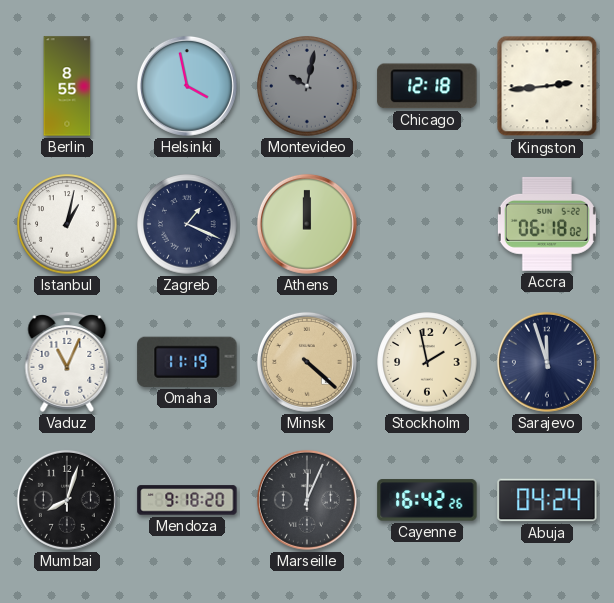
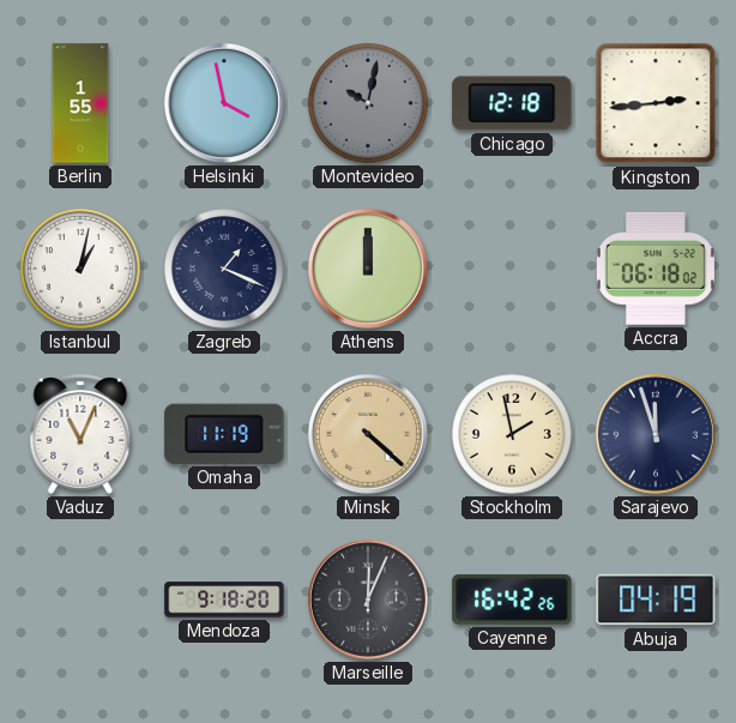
Berlin: 8:55 -> 1:55 (80, 103)
Mumbai: 8:03 -> none (67, 500)
Abuja: 04:24 -> 04:19 (656, 600)
